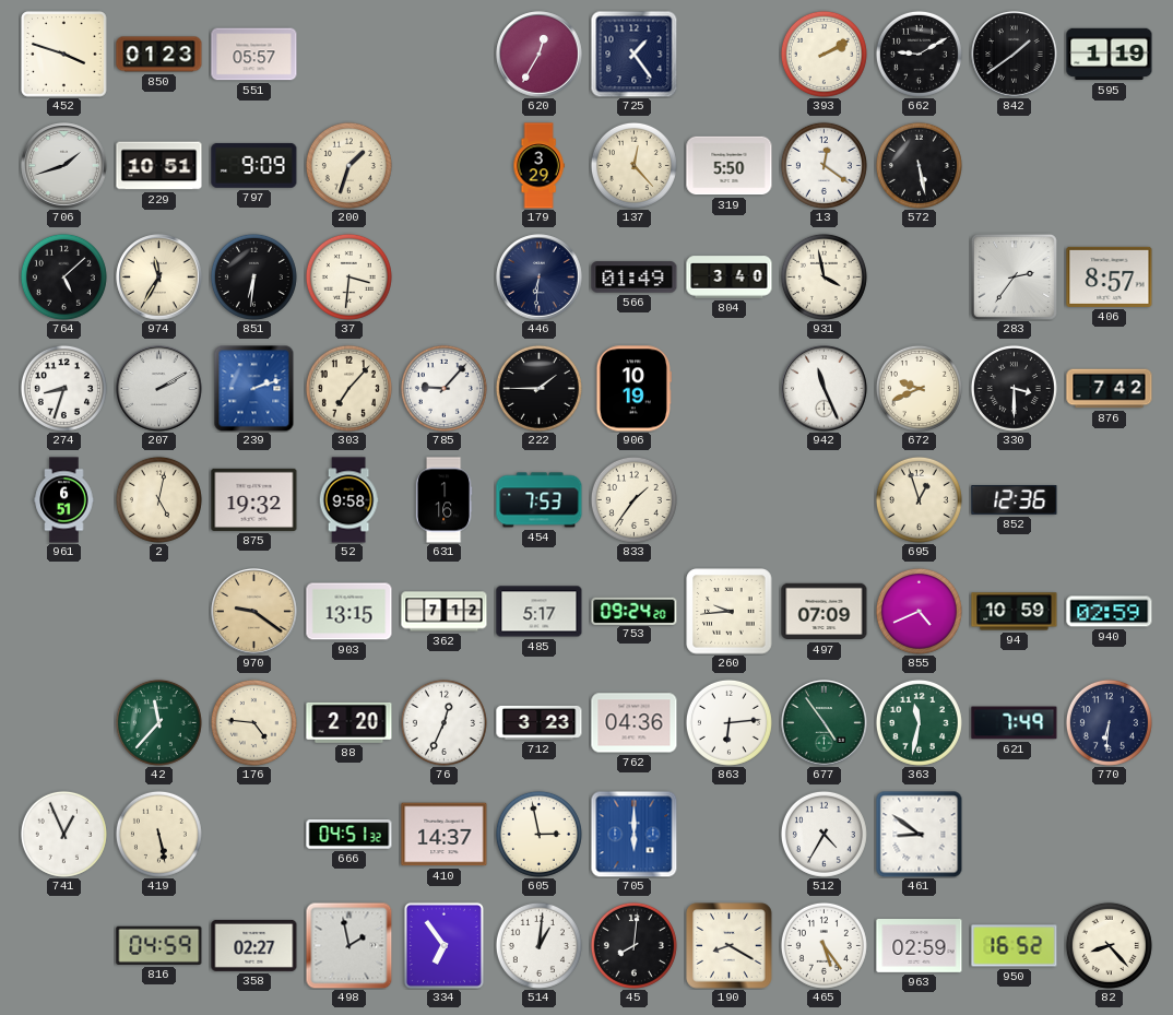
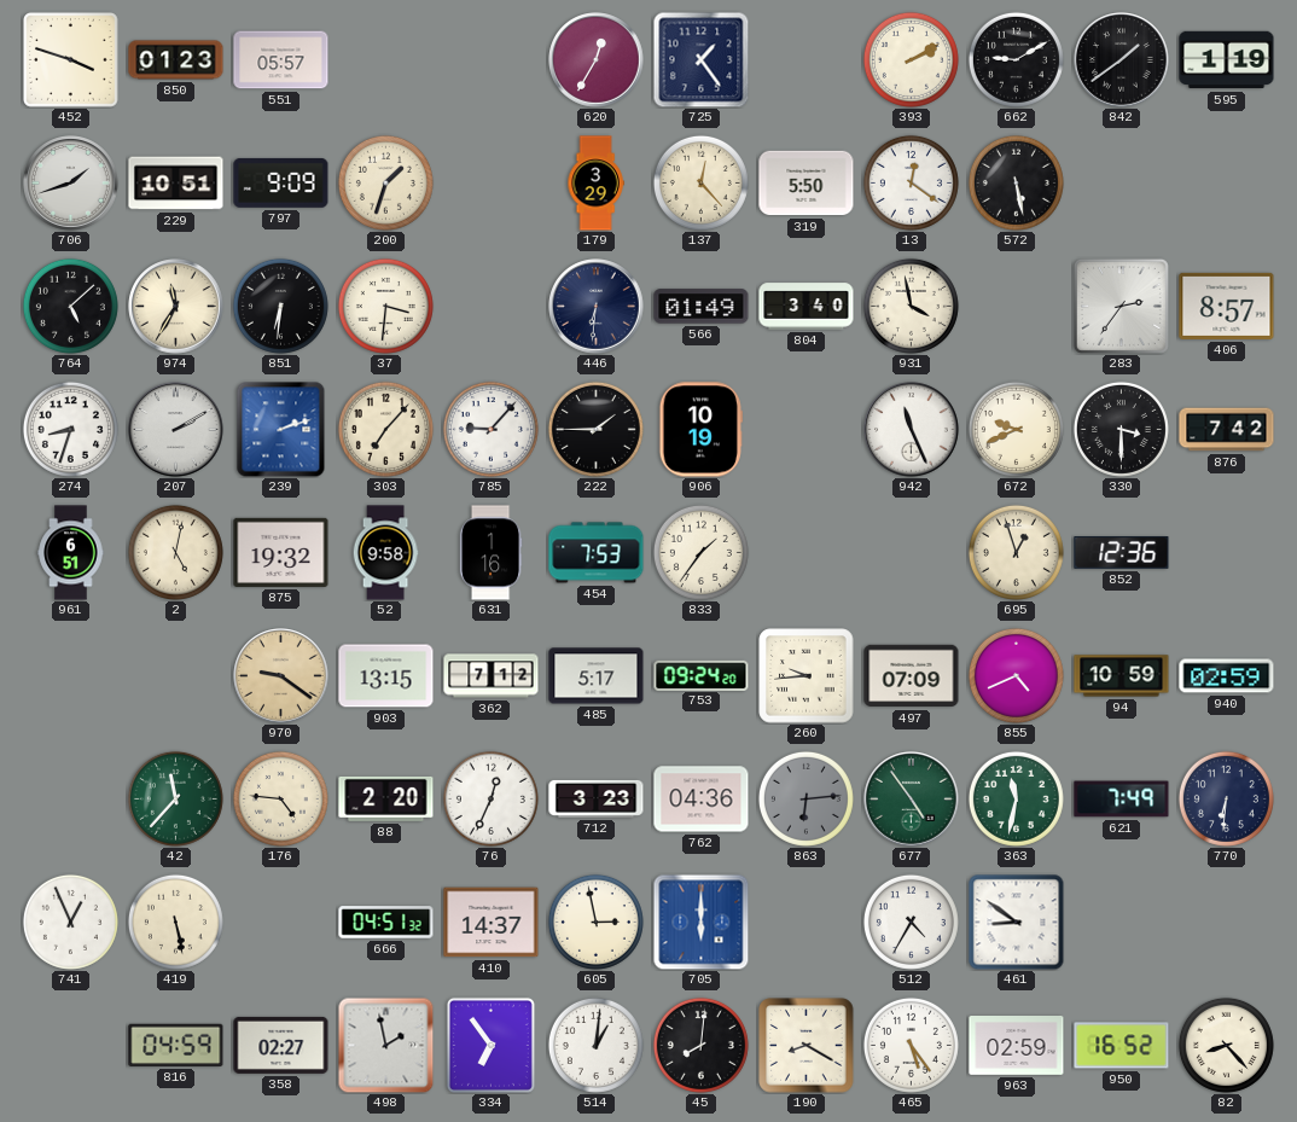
863 dial: white -> grey (805, 798)
